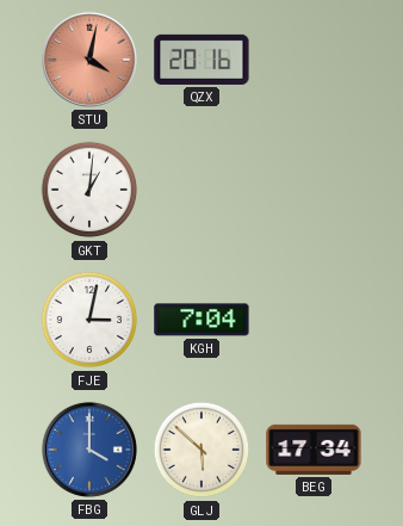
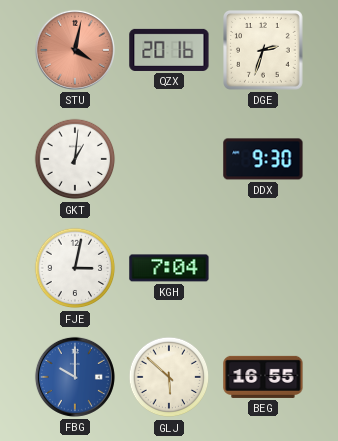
DGE: none -> 2:33 (264, 51)
DDX: none -> 9:30 (263, 159)
FBG: 4:00 -> 10:00 (75, 377)
BEG: 17:34 -> 16:55 (263, 377)
